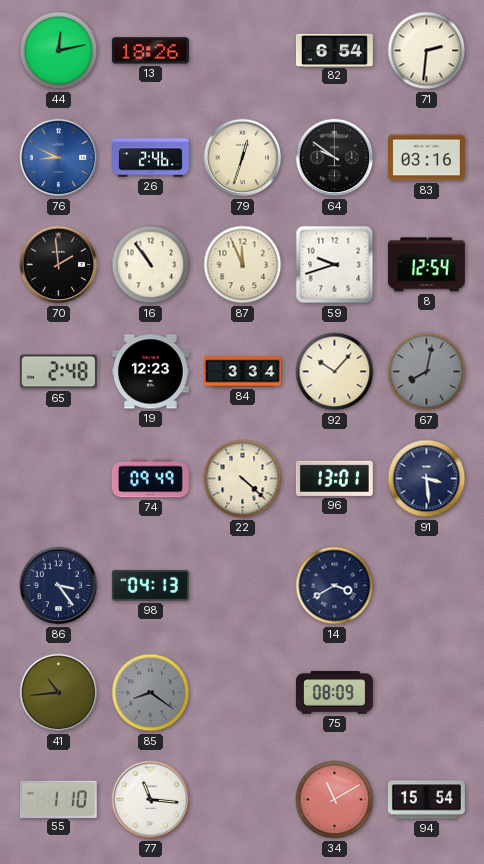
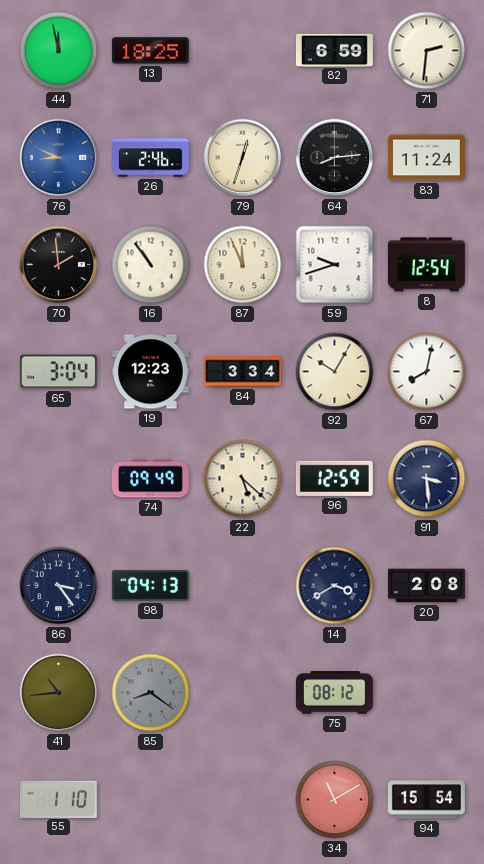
44: 12:13 -> 11:58 (59, 51)
13: 18:26 -> 18:25 (150, 51)
82: 6:54 -> 6:59 (334, 50)
64: 9:51 -> 8:14 (335, 158)
83: 03:16 -> 11:24 (426, 158)
65: 2:48 -> 3:04 (58, 372)
92: 10:07 -> 10:05 (335, 372)
67 dial: grey -> white (427, 372)
22: 4:22 -> 5:22 (243, 479)
96: 13:01 -> 12:59 (334, 478)
20: none -> 2:08 (427, 586)
75: 08:09 -> 08:12 (334, 693)
77: 11:16 -> none (151, 800)
